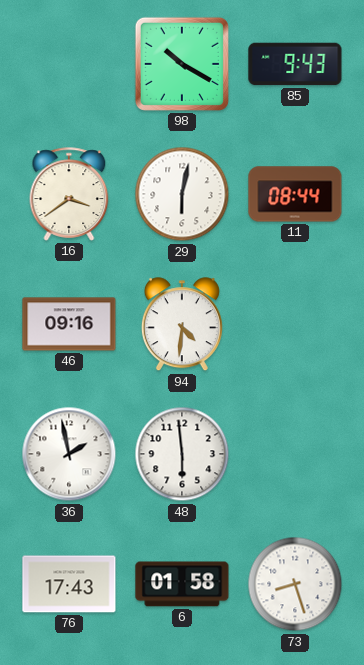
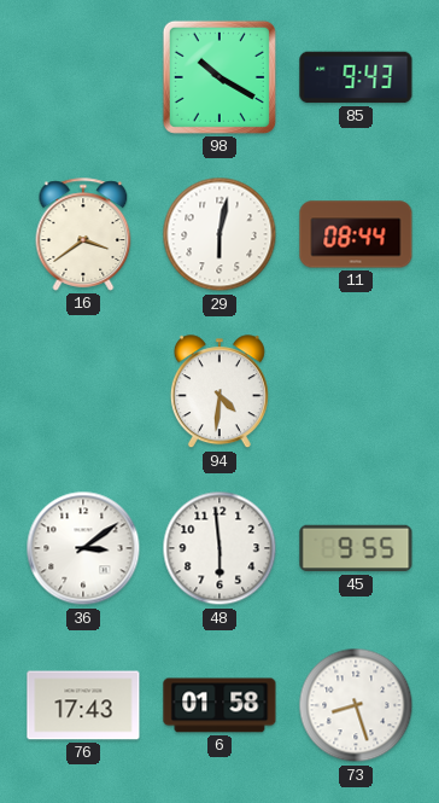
46: 09:16 -> none (69, 324)
36: 1:58 -> 3:09 (83, 548)
45: none -> 9:55 (356, 548)
